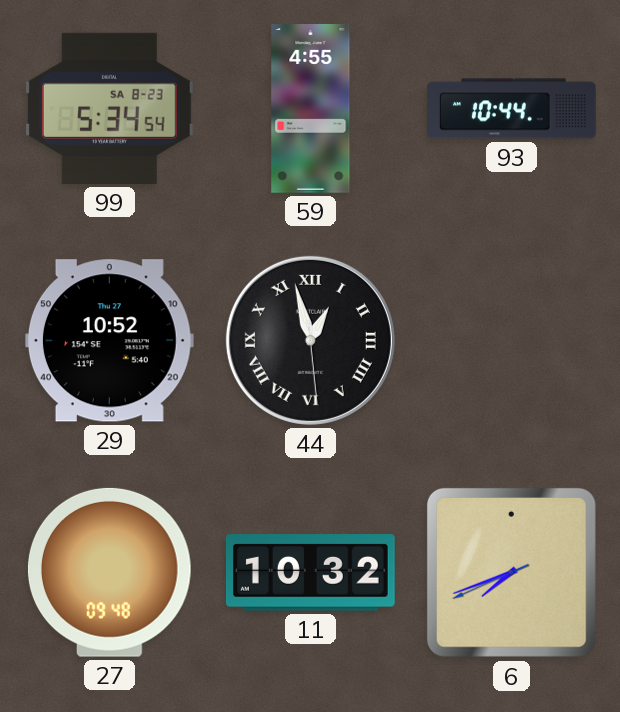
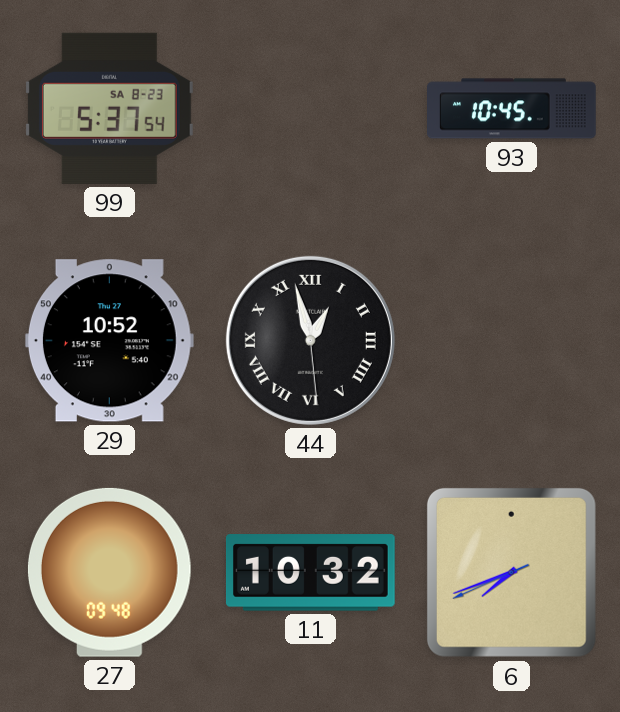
99: 5:34 -> 5:37 (109, 108)
59: 4:55 -> none (311, 109)
93: 10:44 -> 10:45 (512, 109)
